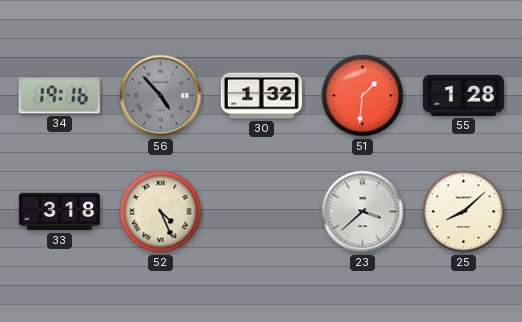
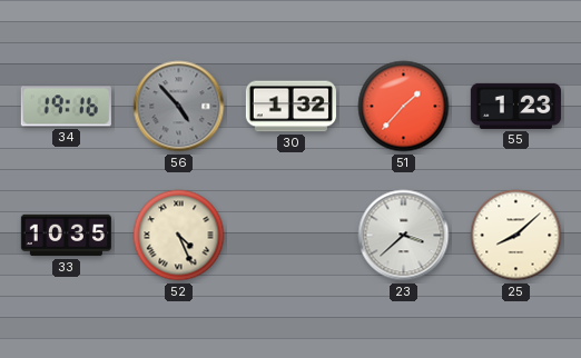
51: 1:31 -> 1:37 (404, 107)
55: 1:28 -> 1:23 (515, 106)
33: 3:18 -> 10:35 (66, 236)
